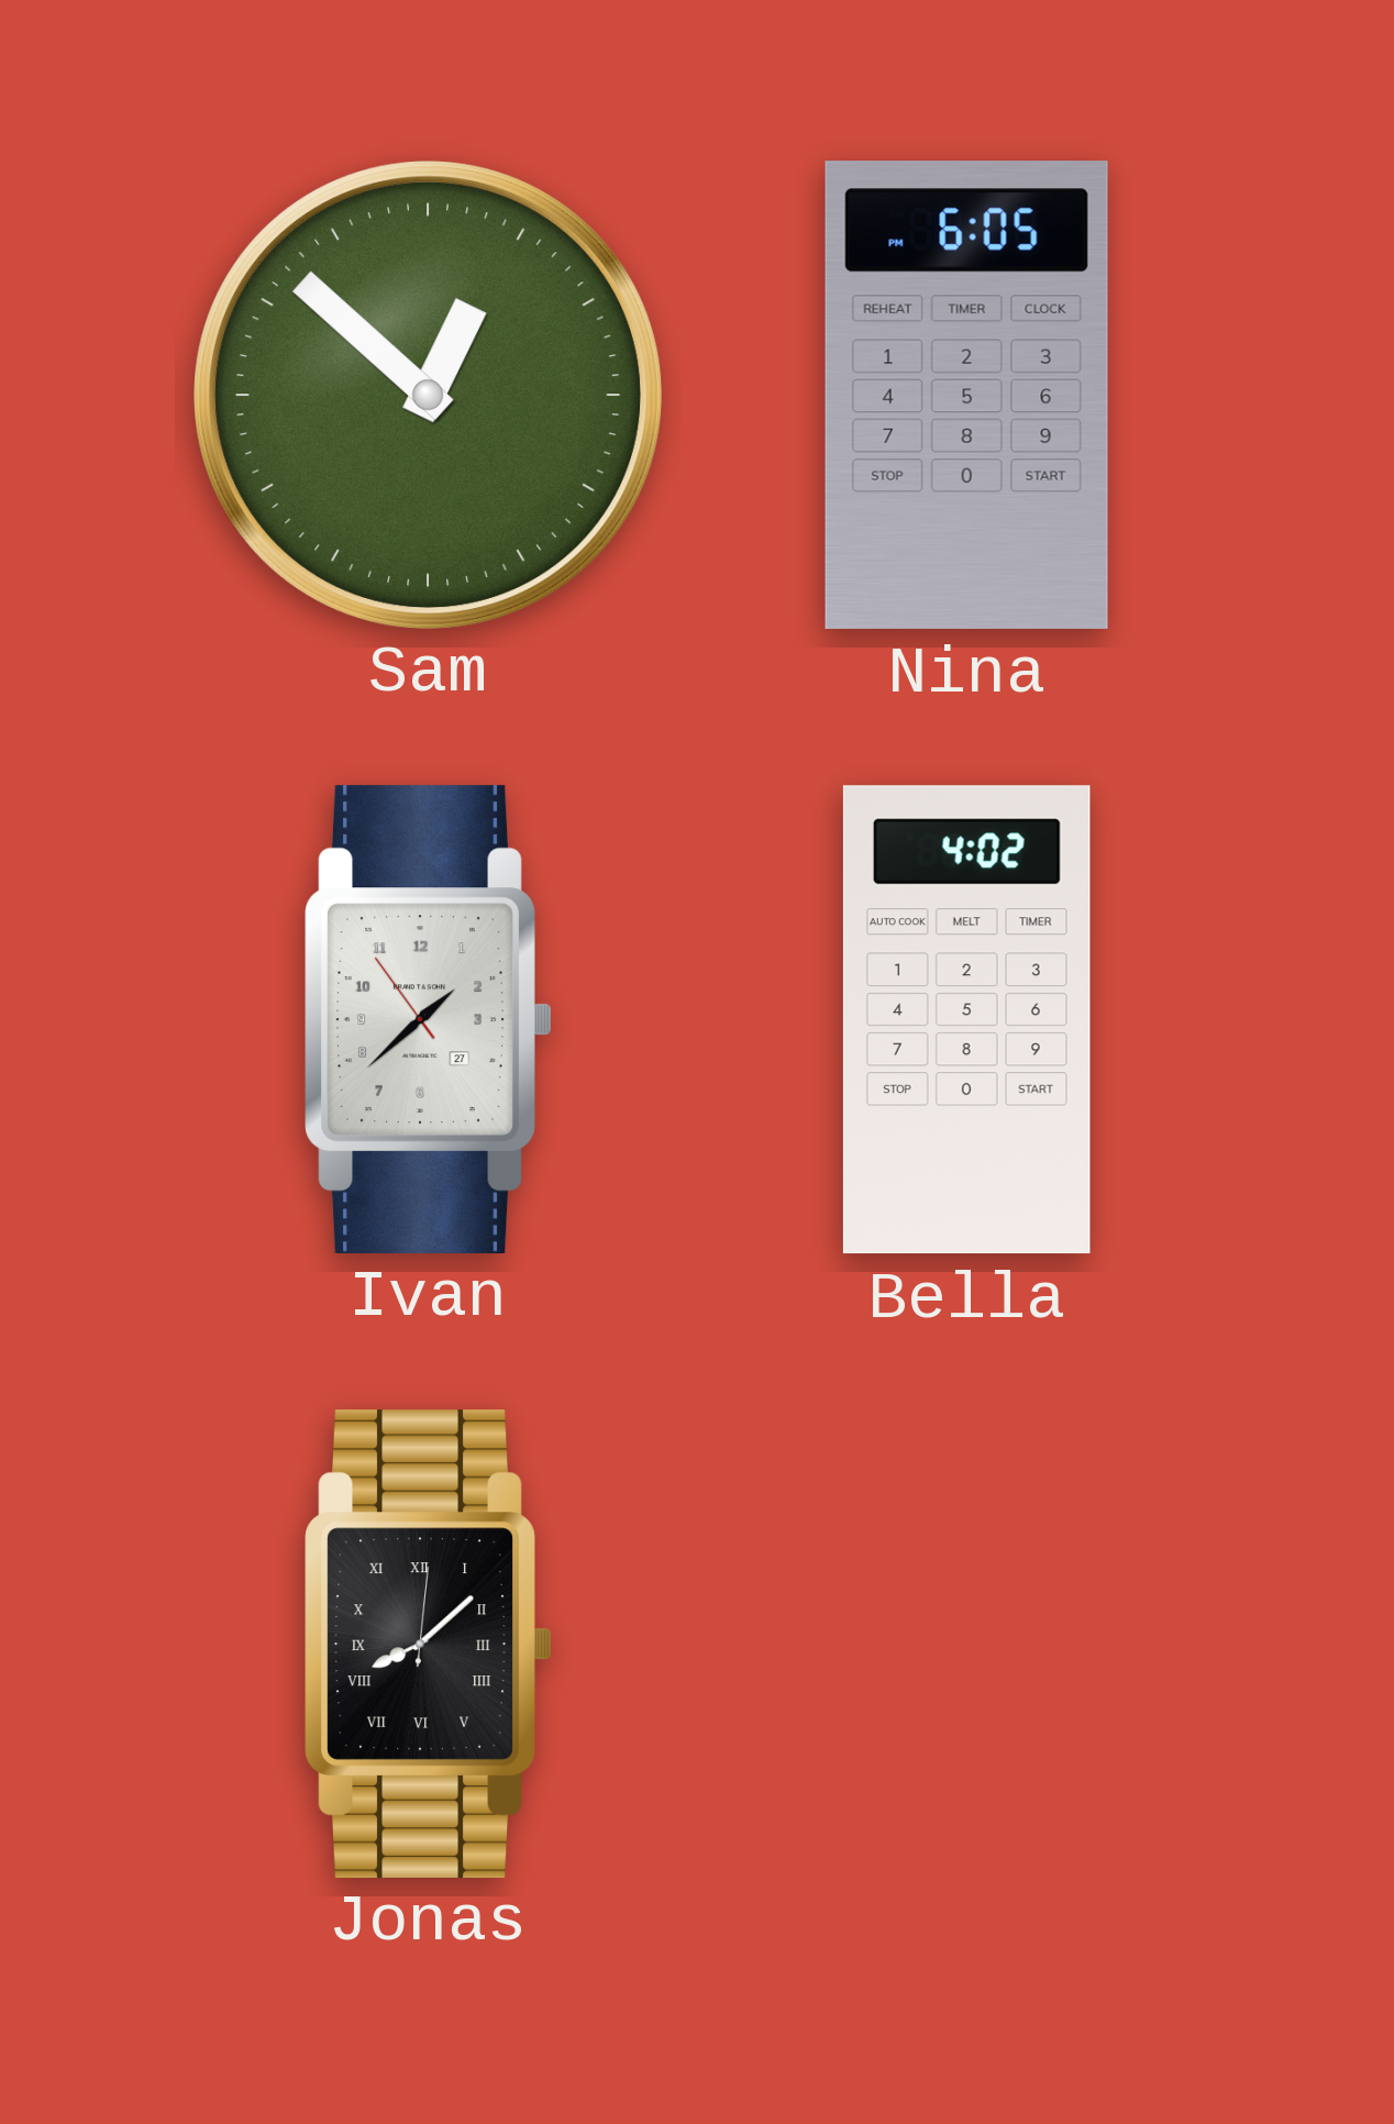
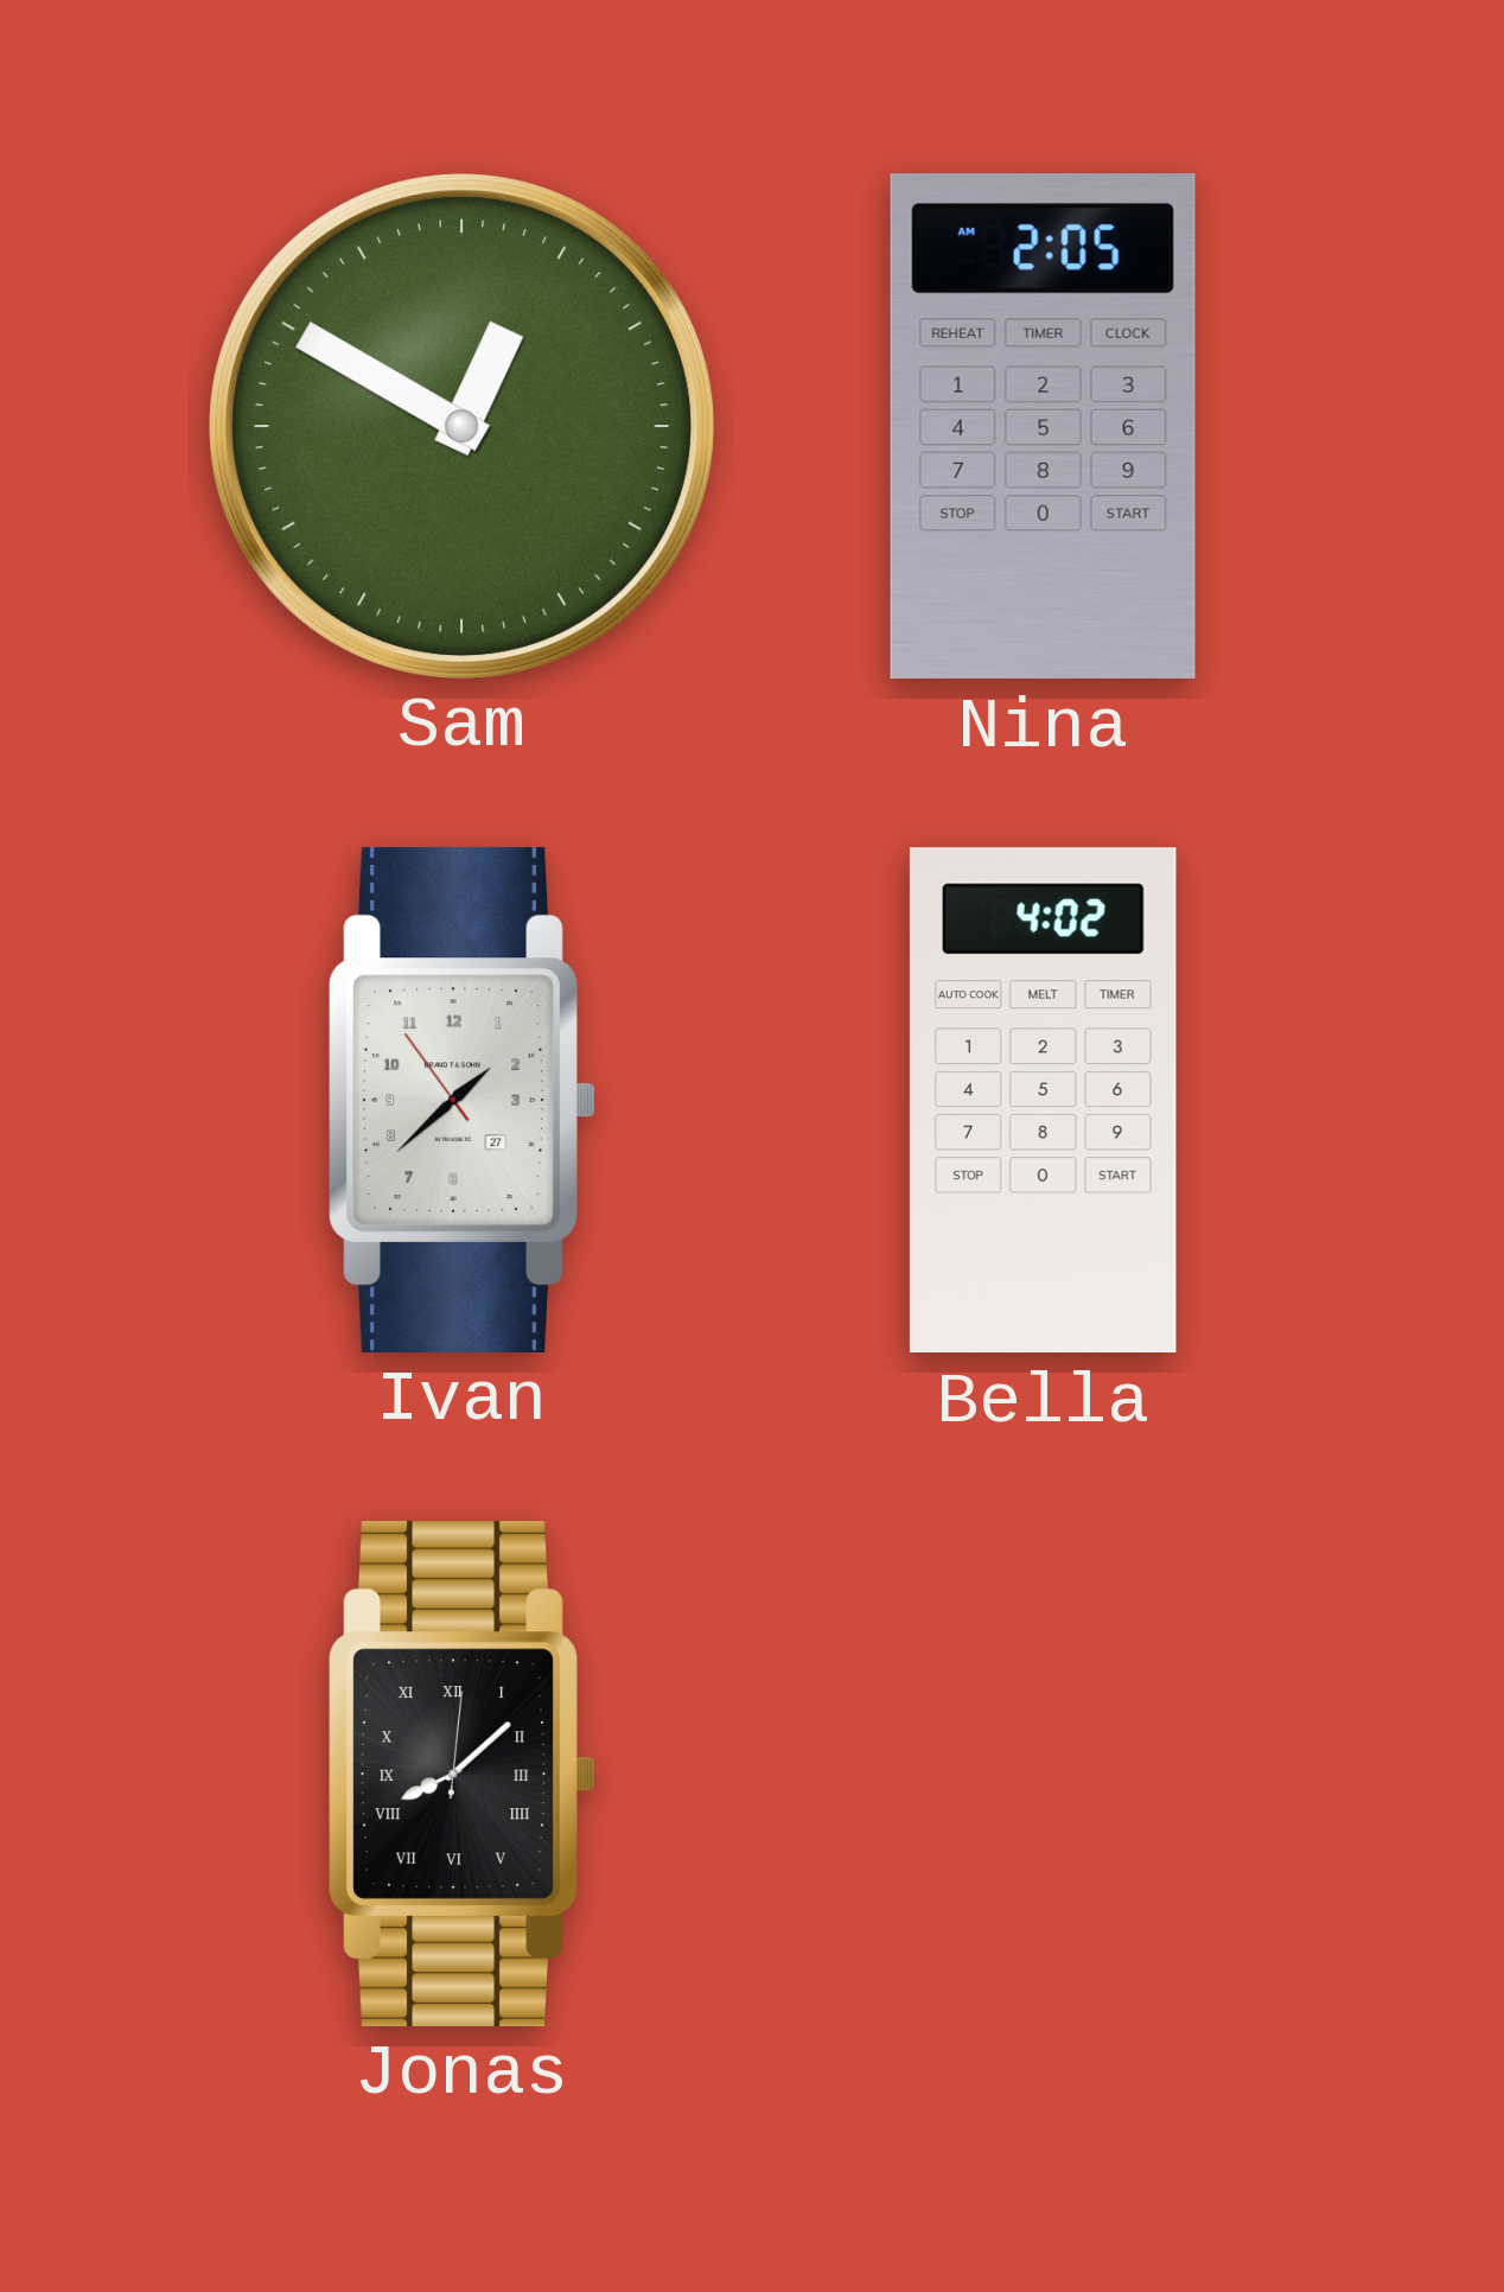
Sam: 12:52 -> 12:50 (461, 426)
Nina: 6:05 -> 2:05 (1043, 426)
